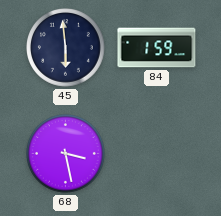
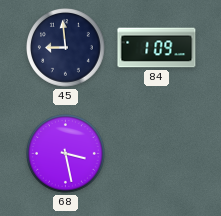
45: 5:59 -> 8:59 (66, 48)
84: 1:59 -> 1:09 (157, 48)
